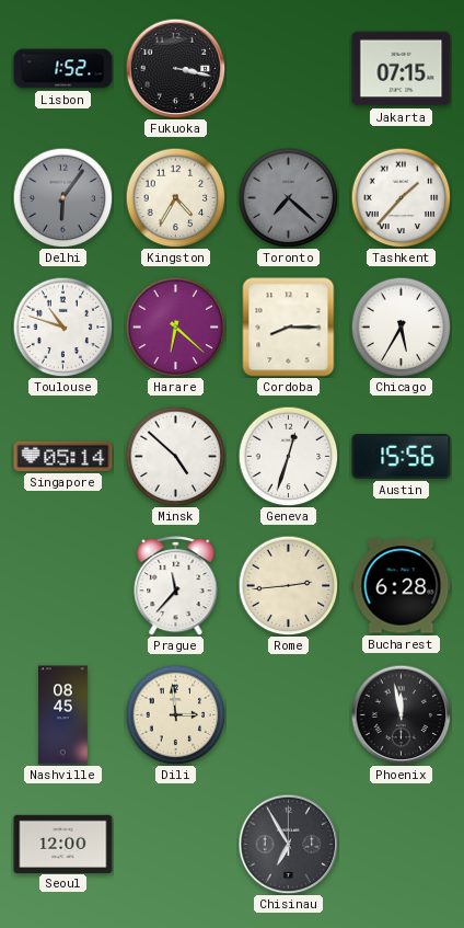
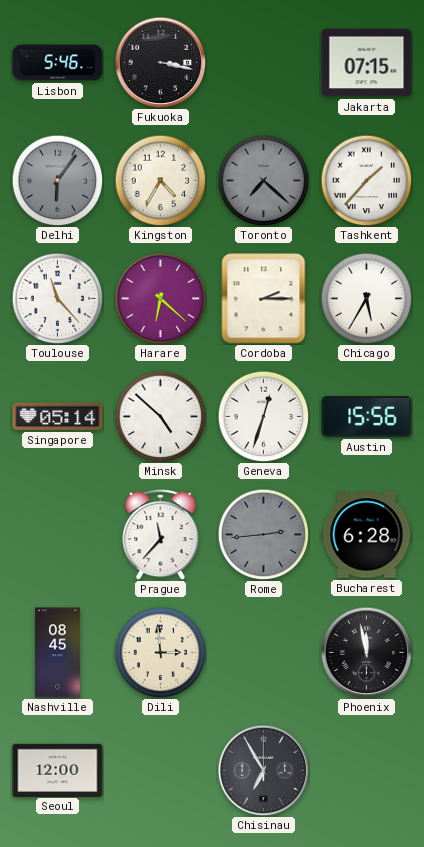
Lisbon: 1:52 -> 5:46 (58, 63)
Toulouse: 10:48 -> 11:23 (57, 298)
Cordoba: 8:15 -> 2:15 (264, 299)
Rome dial: cream -> grey (263, 534)
